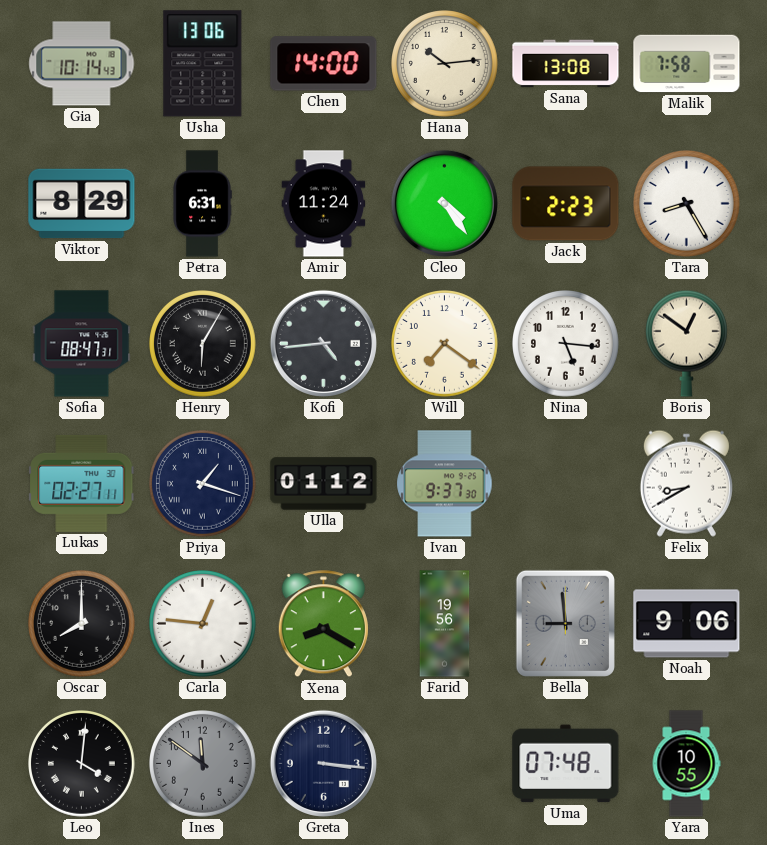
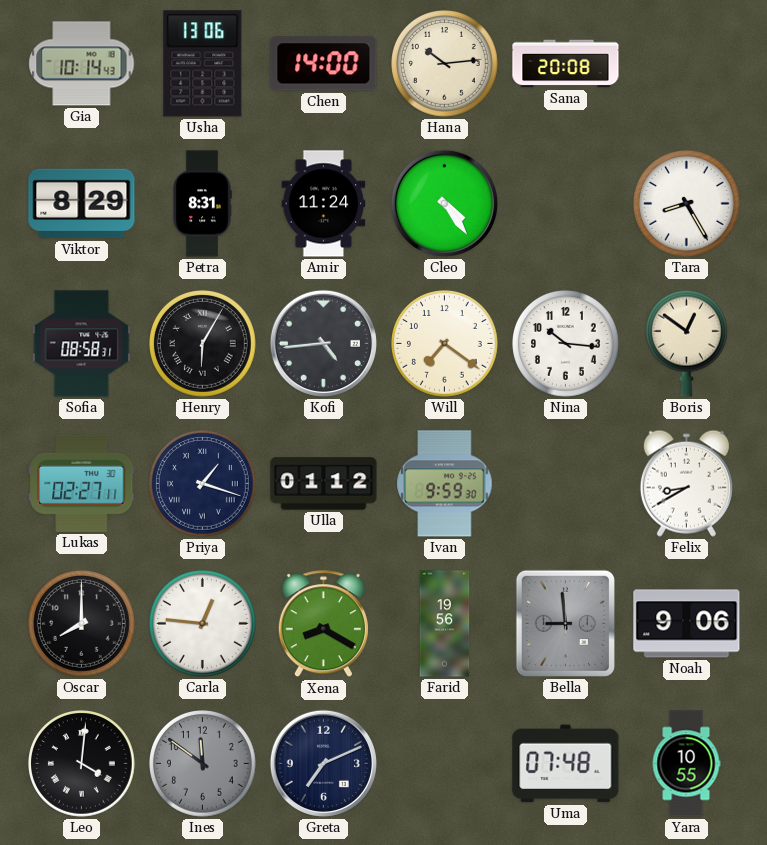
Sana: 13:08 -> 20:08 (566, 64)
Malik: 7:58 -> none (687, 64)
Petra: 6:31 -> 8:31 (202, 204)
Jack: 2:23 -> none (566, 204)
Sofia: 08:47 -> 08:58 (82, 344)
Nina: 5:16 -> 10:16 (566, 344)
Ivan: 9:37 -> 9:59 (445, 484)
Greta: 3:16 -> 7:11 (323, 763)
